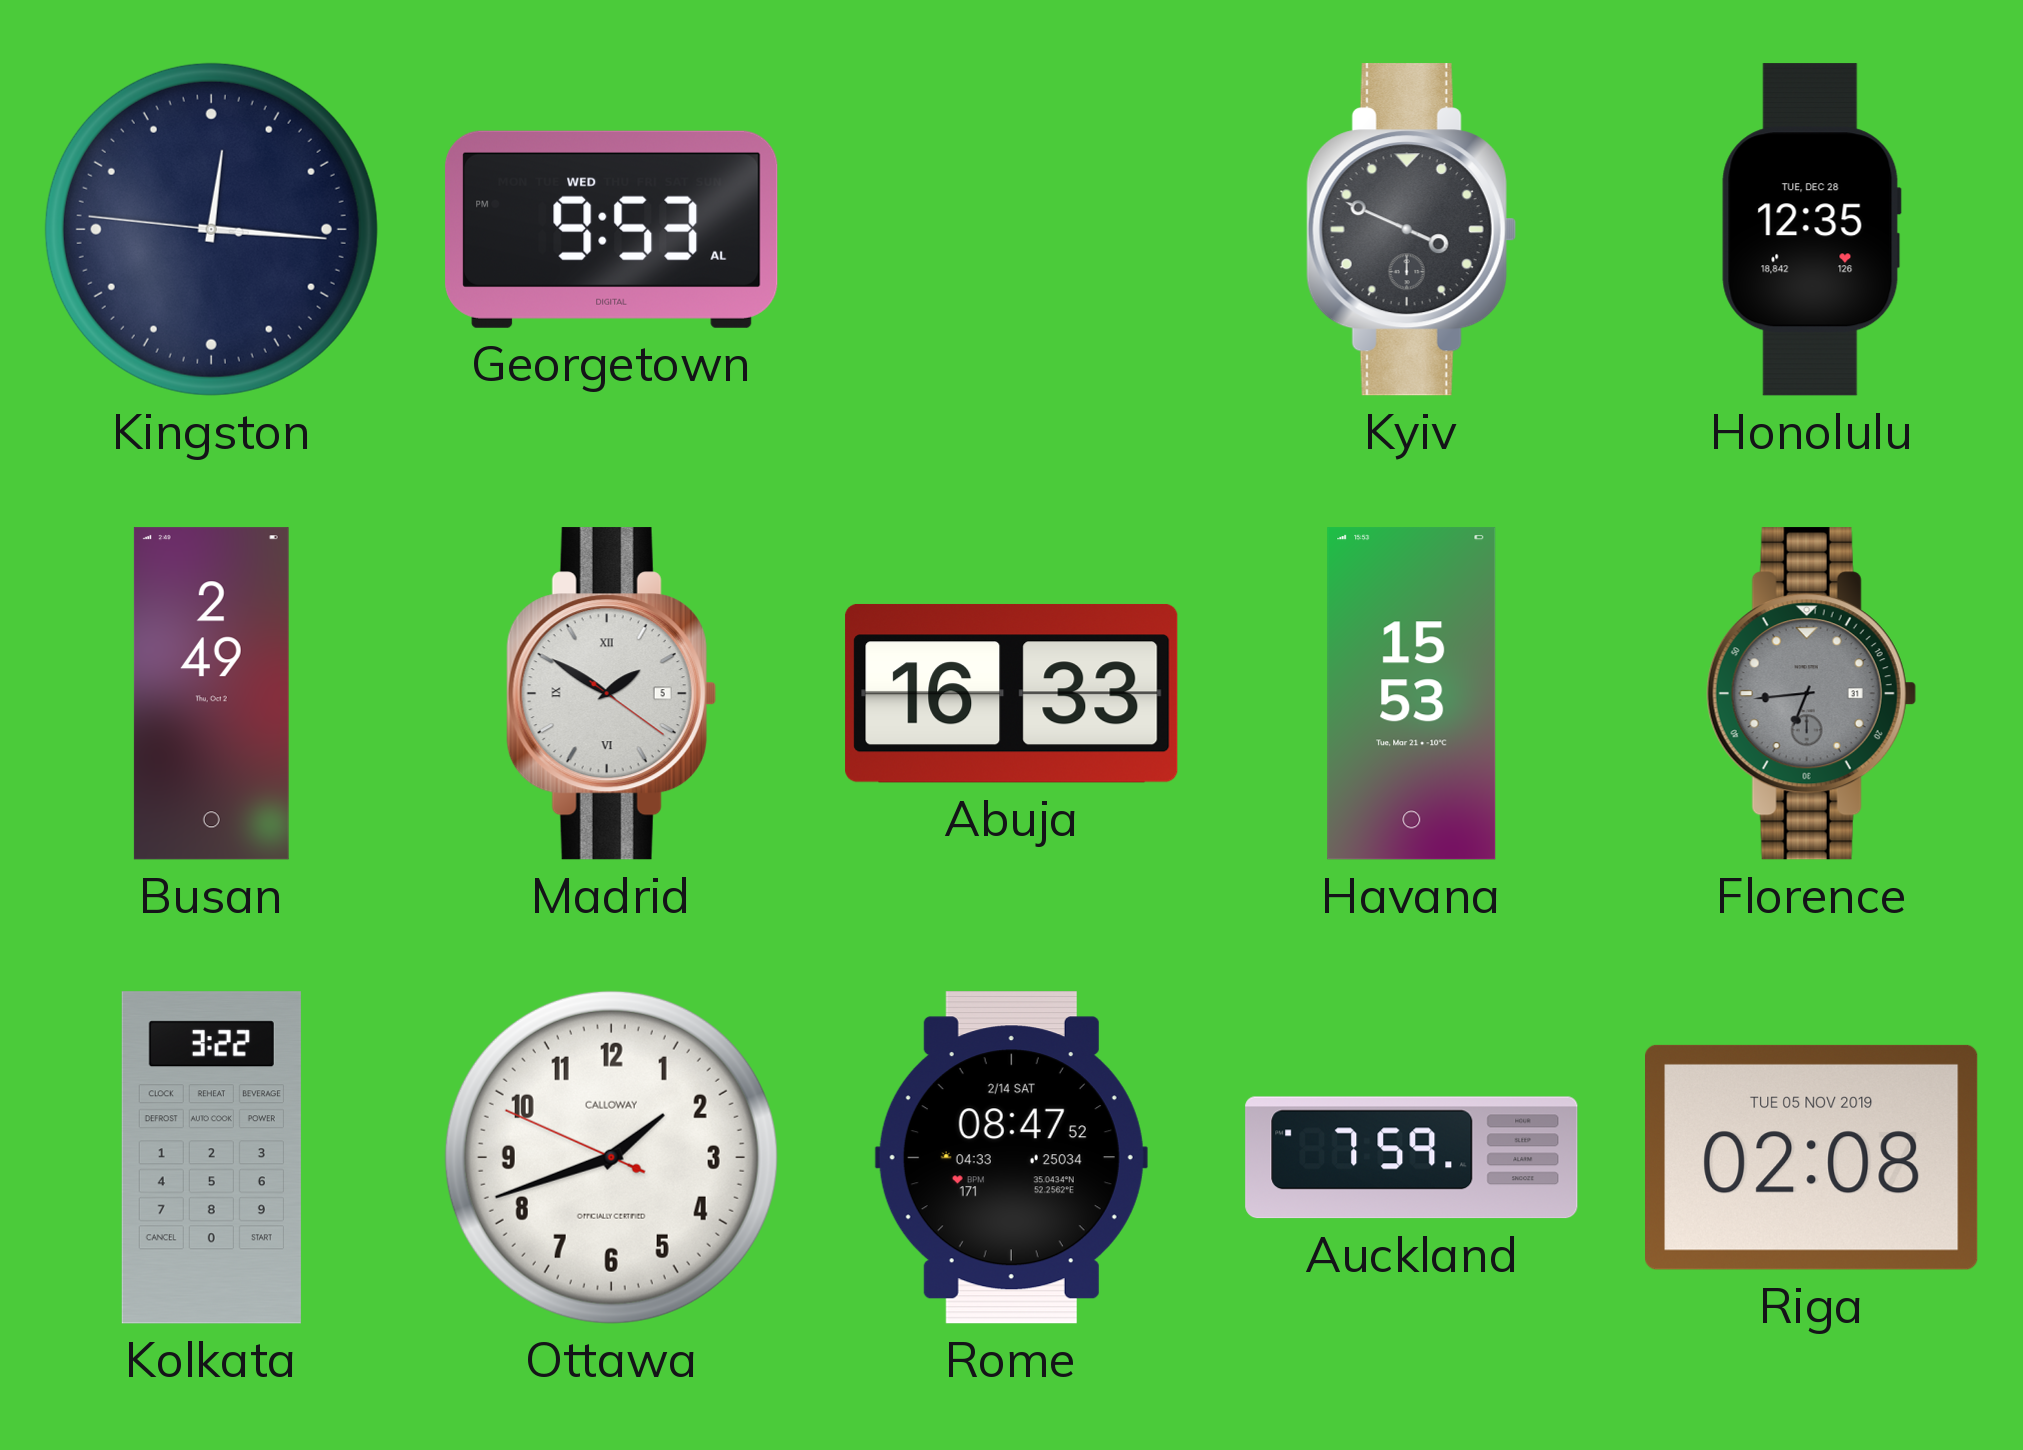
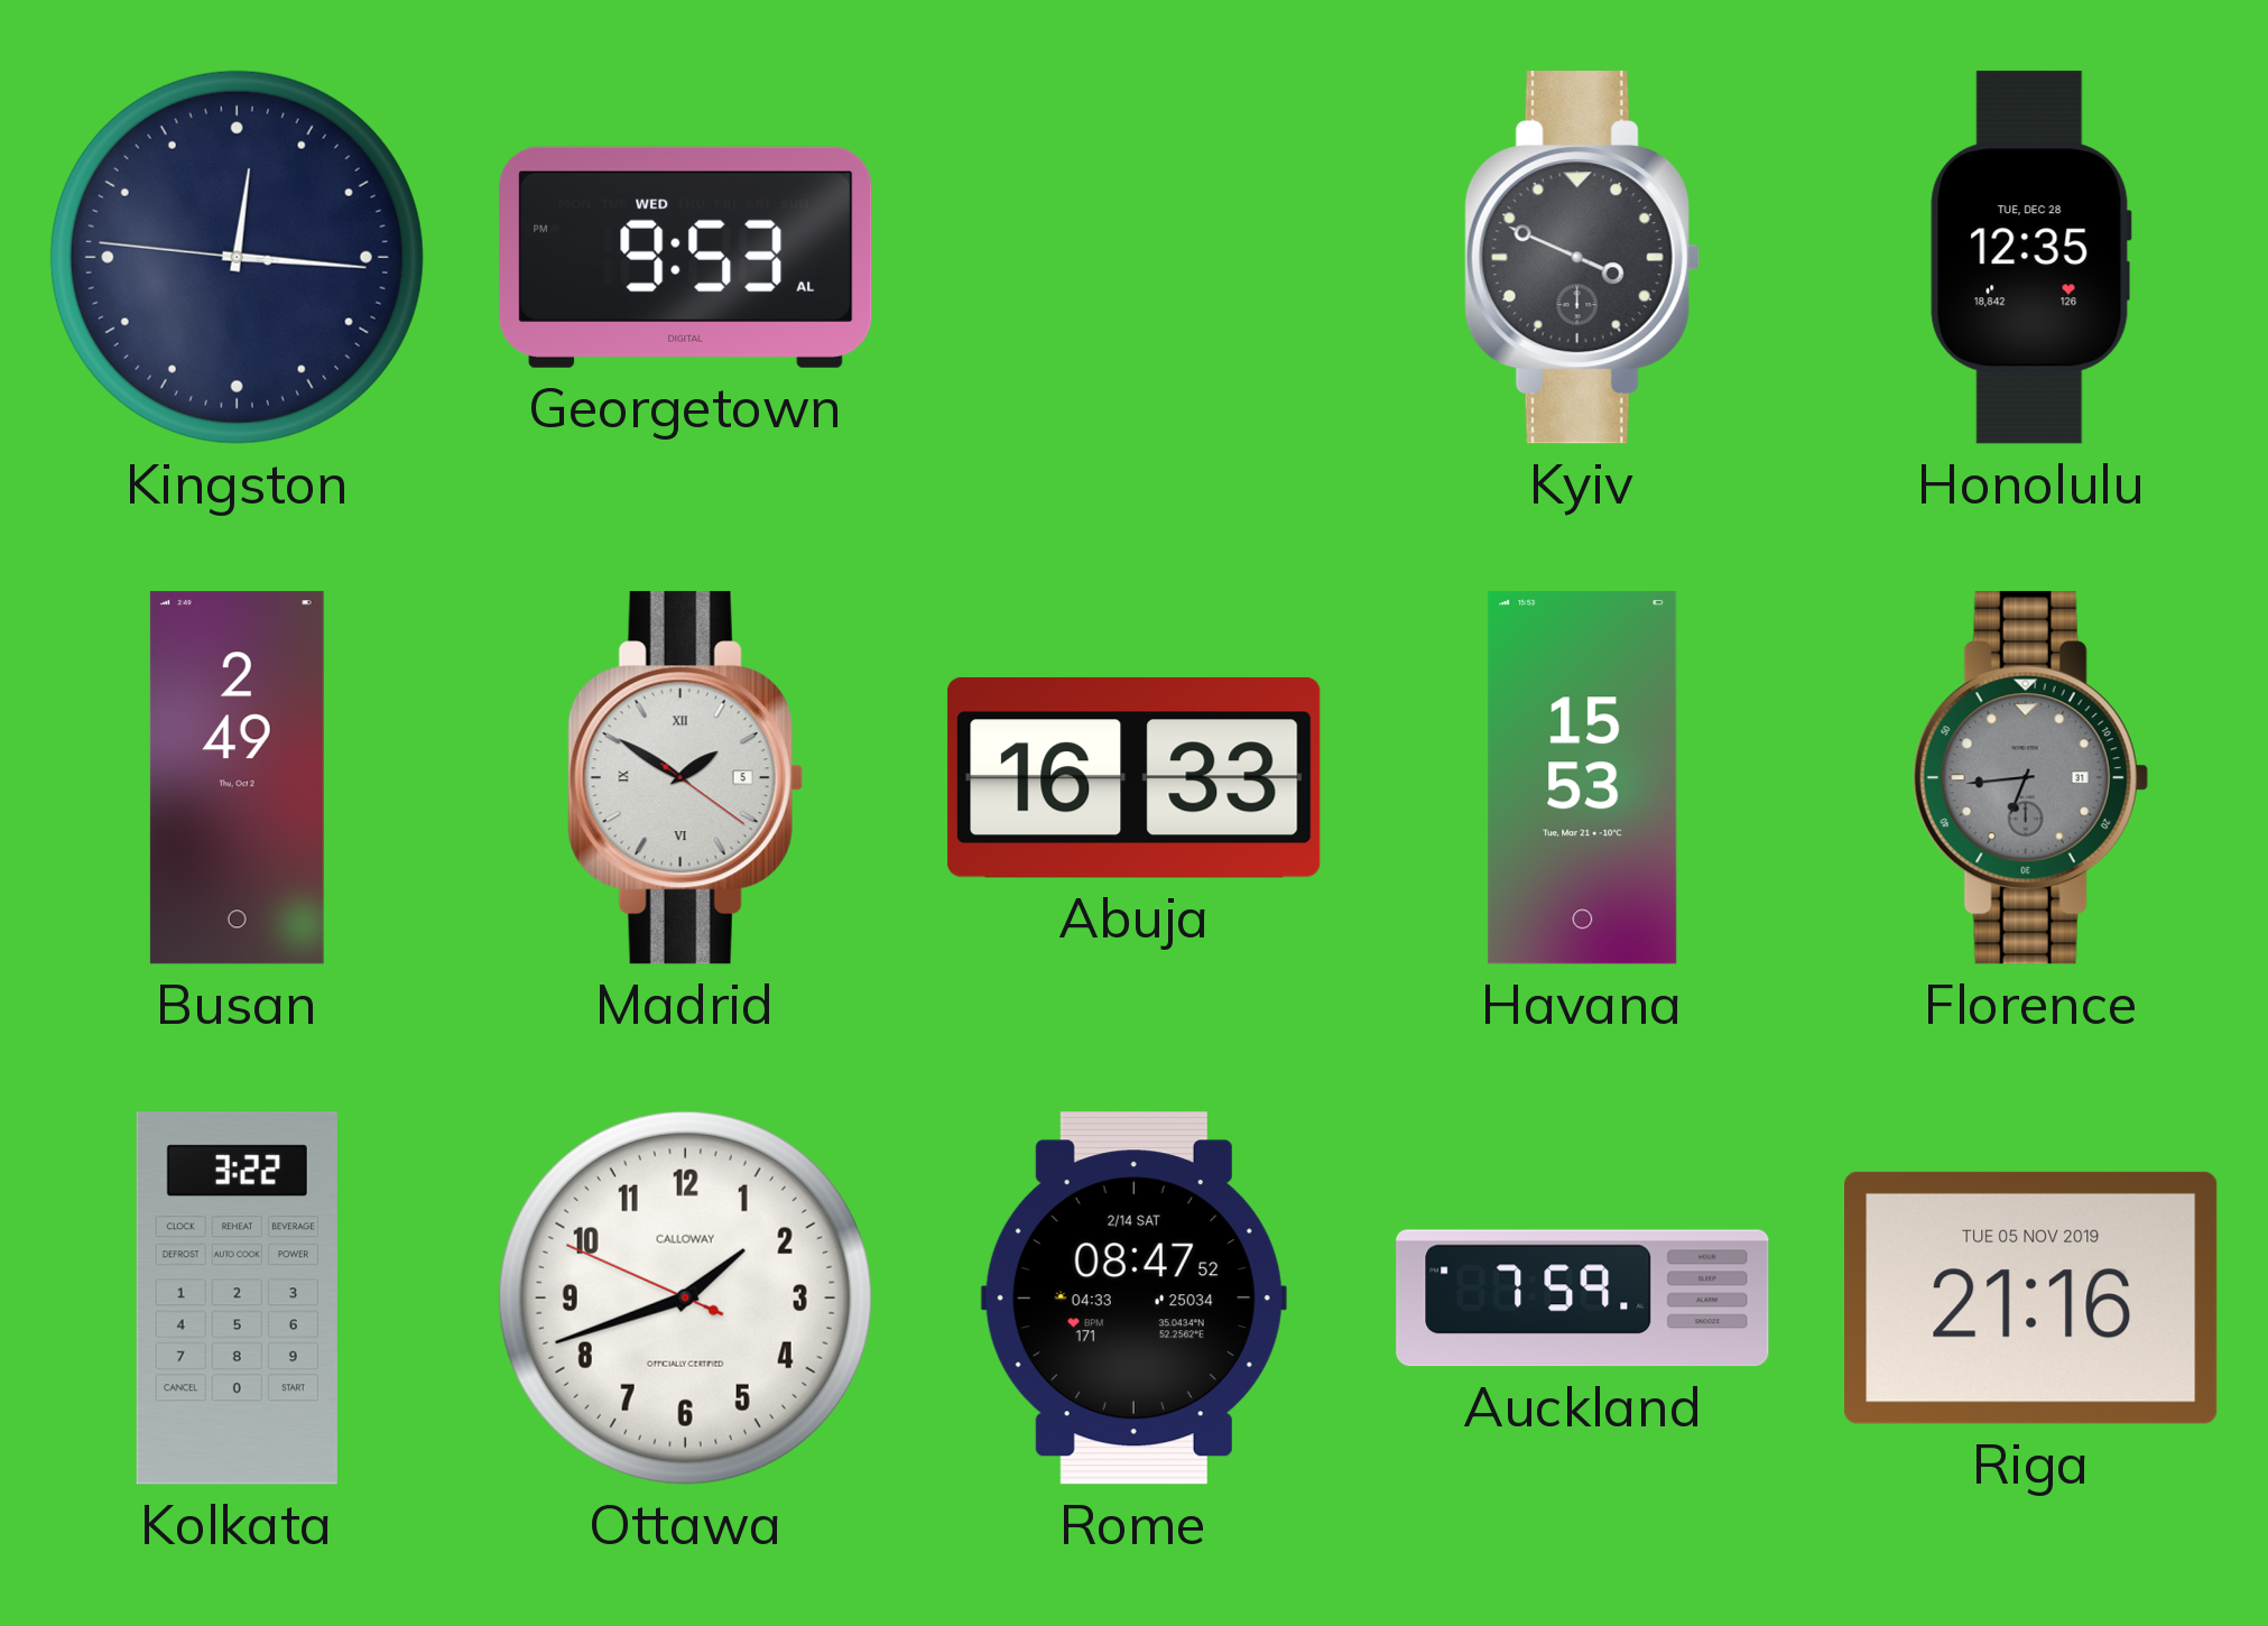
Riga: 02:08 -> 21:16 (2031, 1297)
